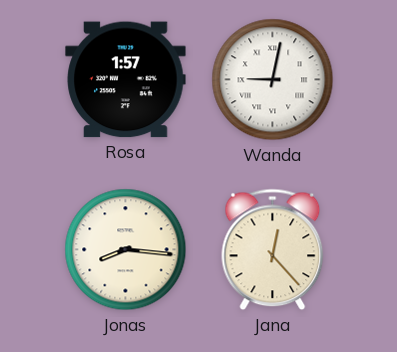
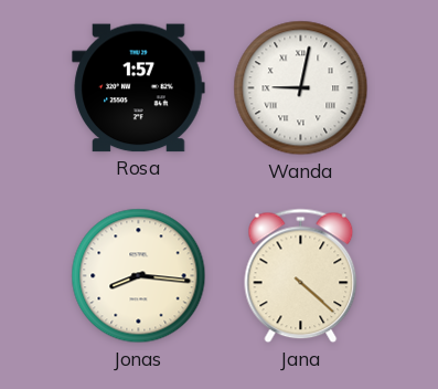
Jana: 12:23 -> 4:22 (301, 276)
